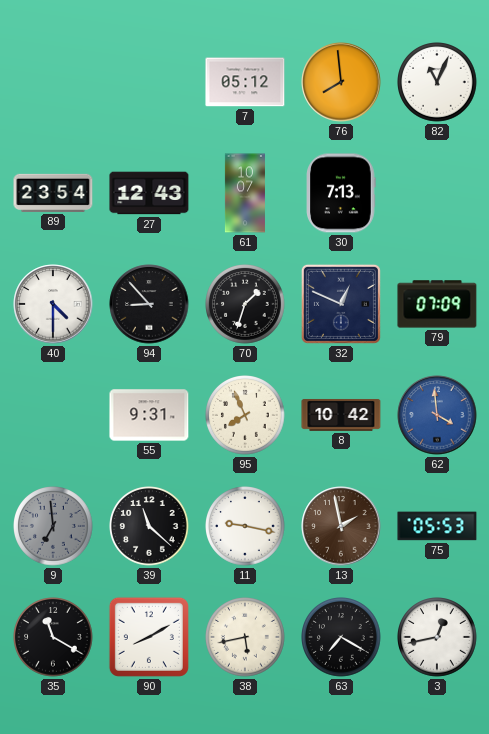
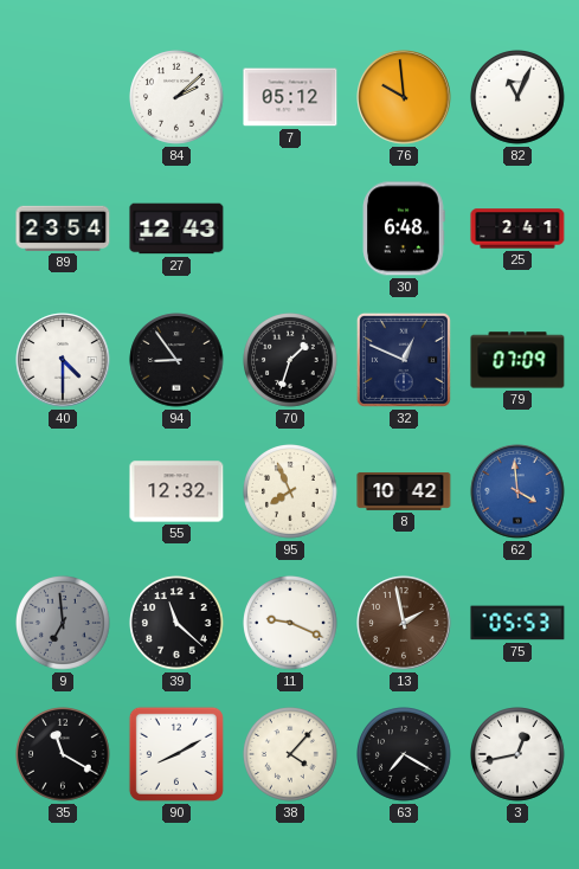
84: none -> 2:08 (176, 98)
76: 7:59 -> 9:59 (404, 97)
61: 10:07 -> none (245, 193)
30: 7:13 -> 6:48 (404, 228)
25: none -> 2:41 (517, 228)
94: 8:53 -> 8:54 (176, 360)
55: 9:31 -> 12:32 (176, 491)
11: 9:17 -> 9:19 (290, 624)
38: 5:43 -> 4:07 (290, 755)
